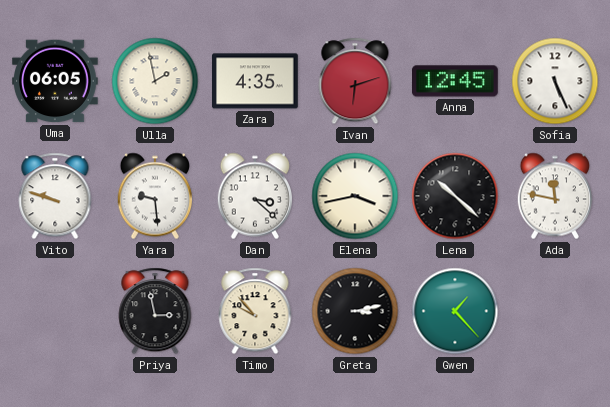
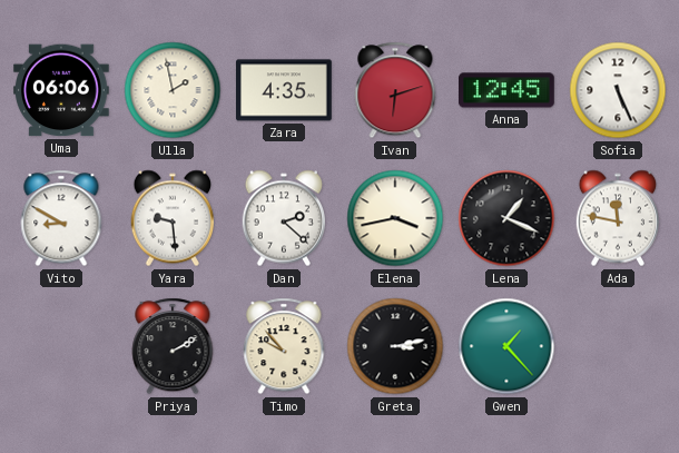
Uma: 06:05 -> 06:06 (62, 90)
Vito: 9:48 -> 8:50 (61, 218)
Dan: 3:22 -> 2:22 (283, 218)
Lena: 10:22 -> 1:19 (506, 218)
Priya: 2:58 -> 2:10 (173, 346)
